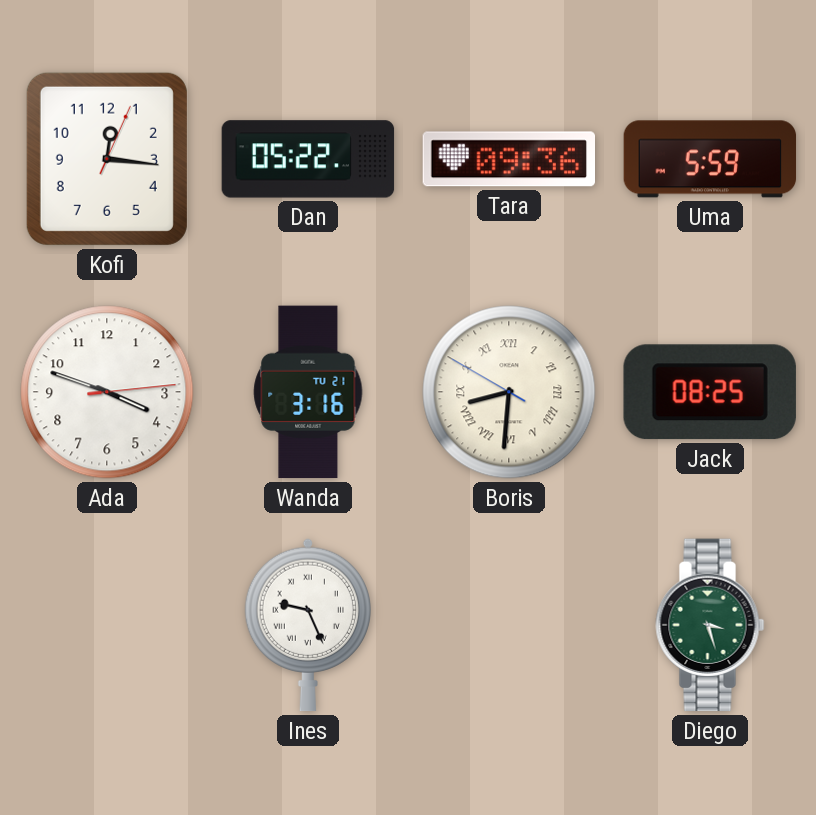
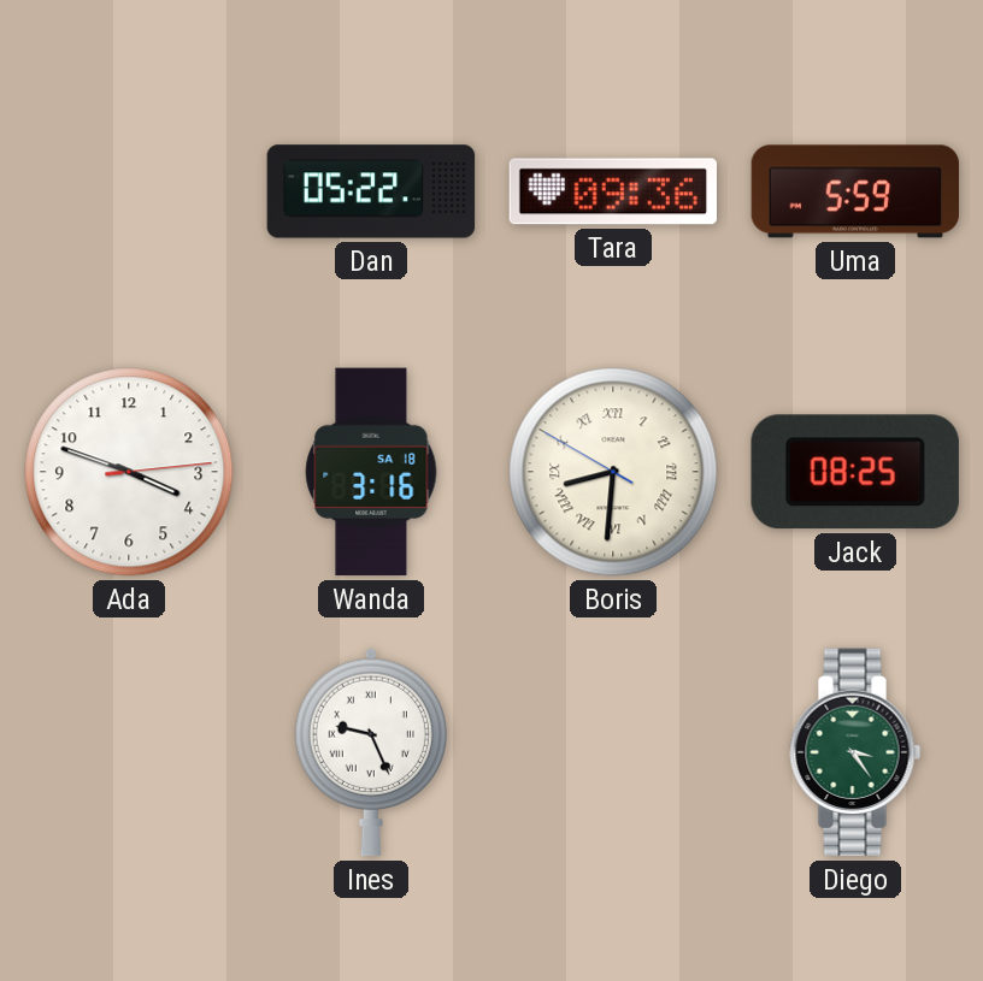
Kofi: 12:16 -> none (107, 159)
Wanda date: TU 21 -> SA 18 (371, 472)
Diego: 3:27 -> 3:24 (855, 752)
